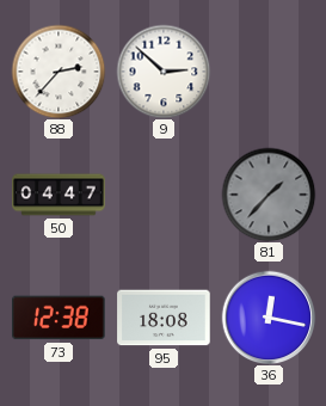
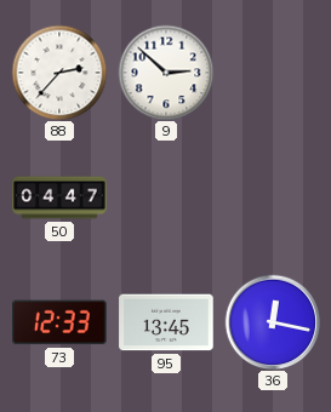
81: 1:37 -> none (269, 195)
73: 12:38 -> 12:33 (61, 322)
95: 18:08 -> 13:45 (166, 322)
